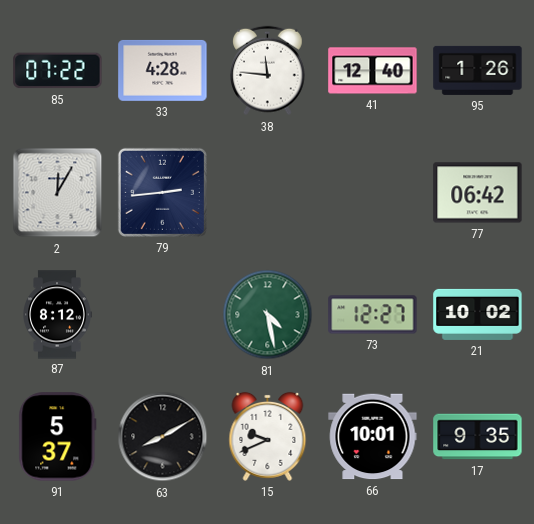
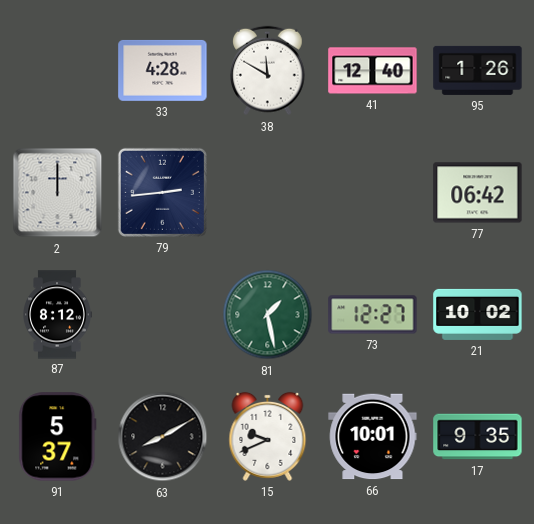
85: 07:22 -> none (58, 71)
38: 11:46 -> 11:50 (268, 71)
2: 12:05 -> 12:00 (58, 193)
81: 4:28 -> 1:28 (268, 315)
